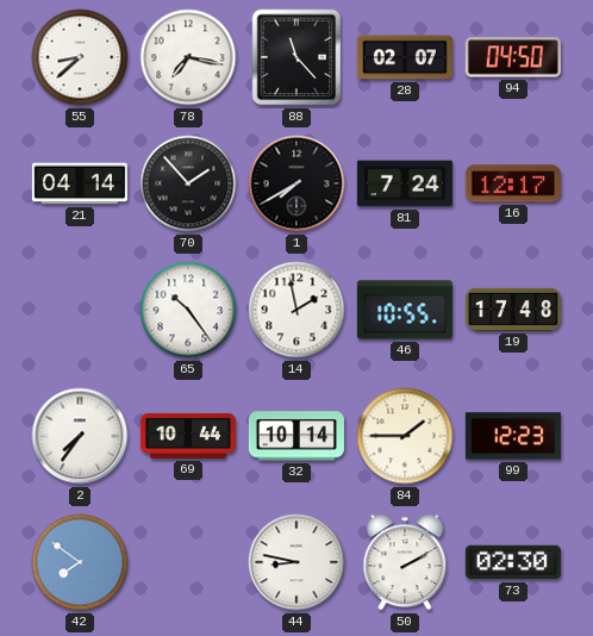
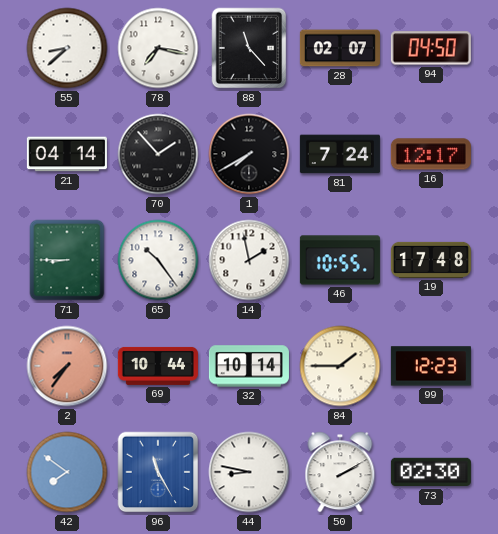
71: none -> 8:45 (67, 260)
2 dial: white -> salmon (67, 366)
96: none -> 11:25 (158, 472)
